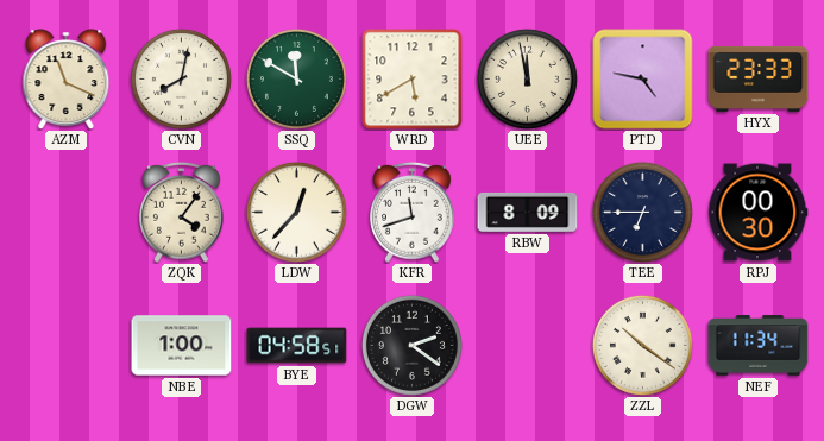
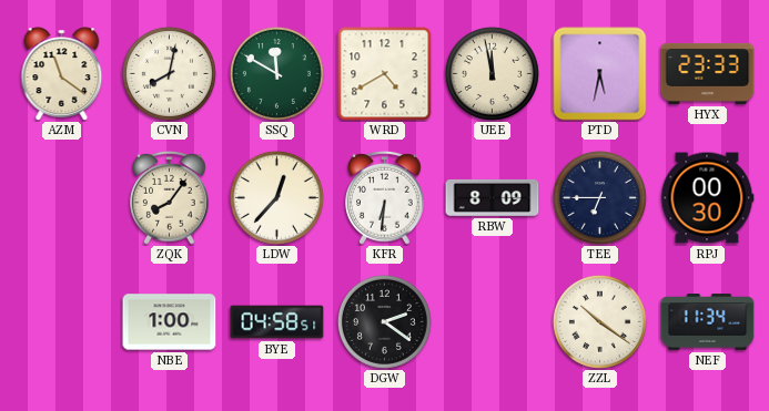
AZM: 11:19 -> 11:21 (62, 74)
WRD: 5:40 -> 4:40 (385, 74)
PTD: 4:47 -> 5:32 (600, 74)
ZQK: 4:06 -> 8:06 (170, 197)
KFR: 11:42 -> 6:31 (385, 197)
